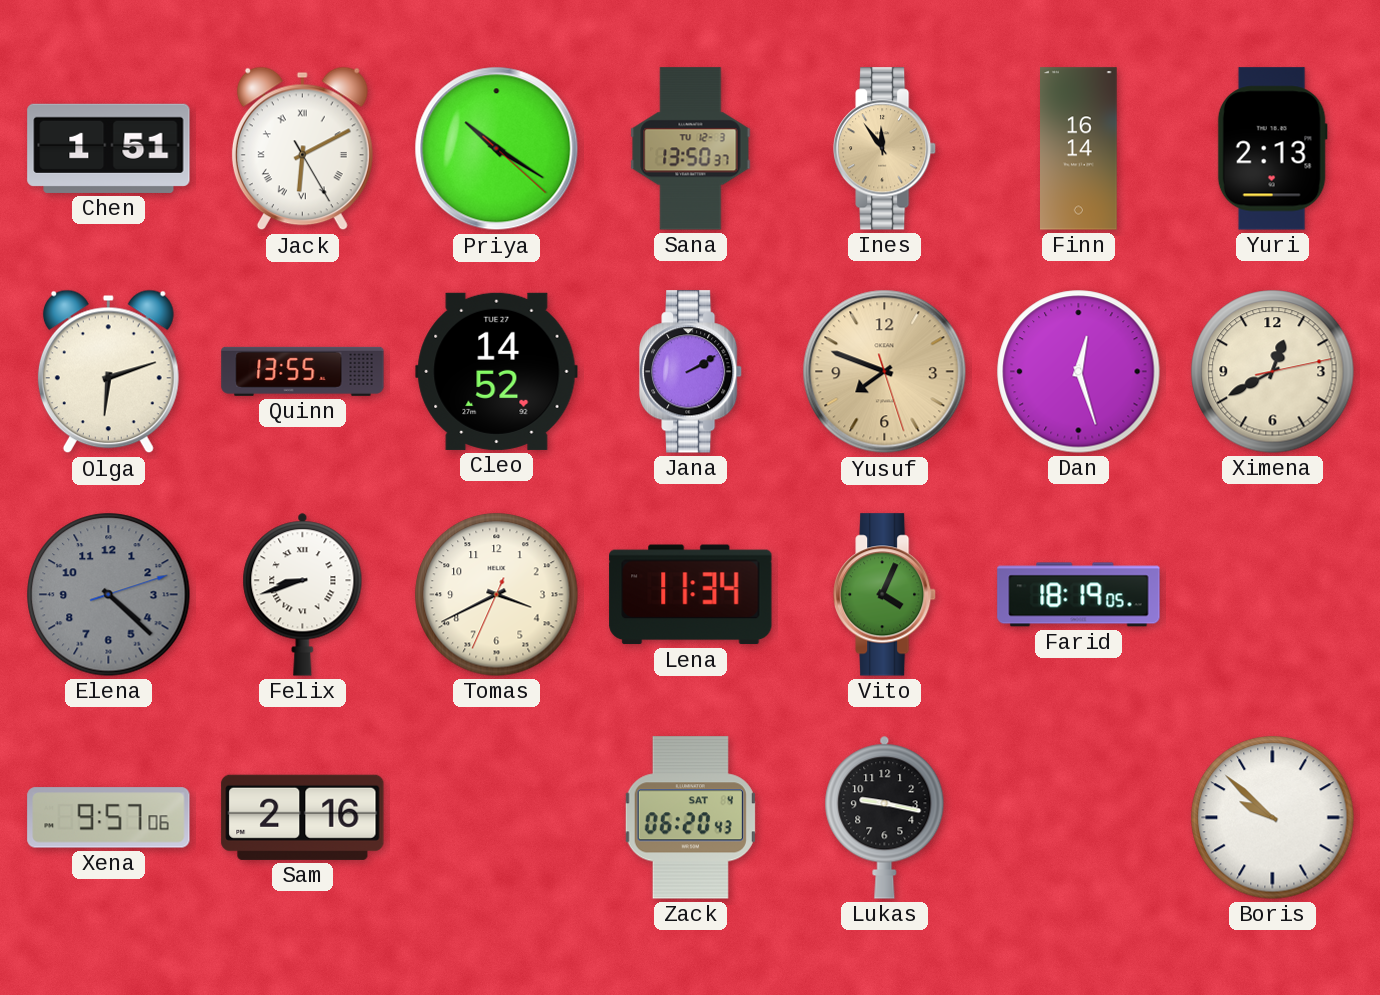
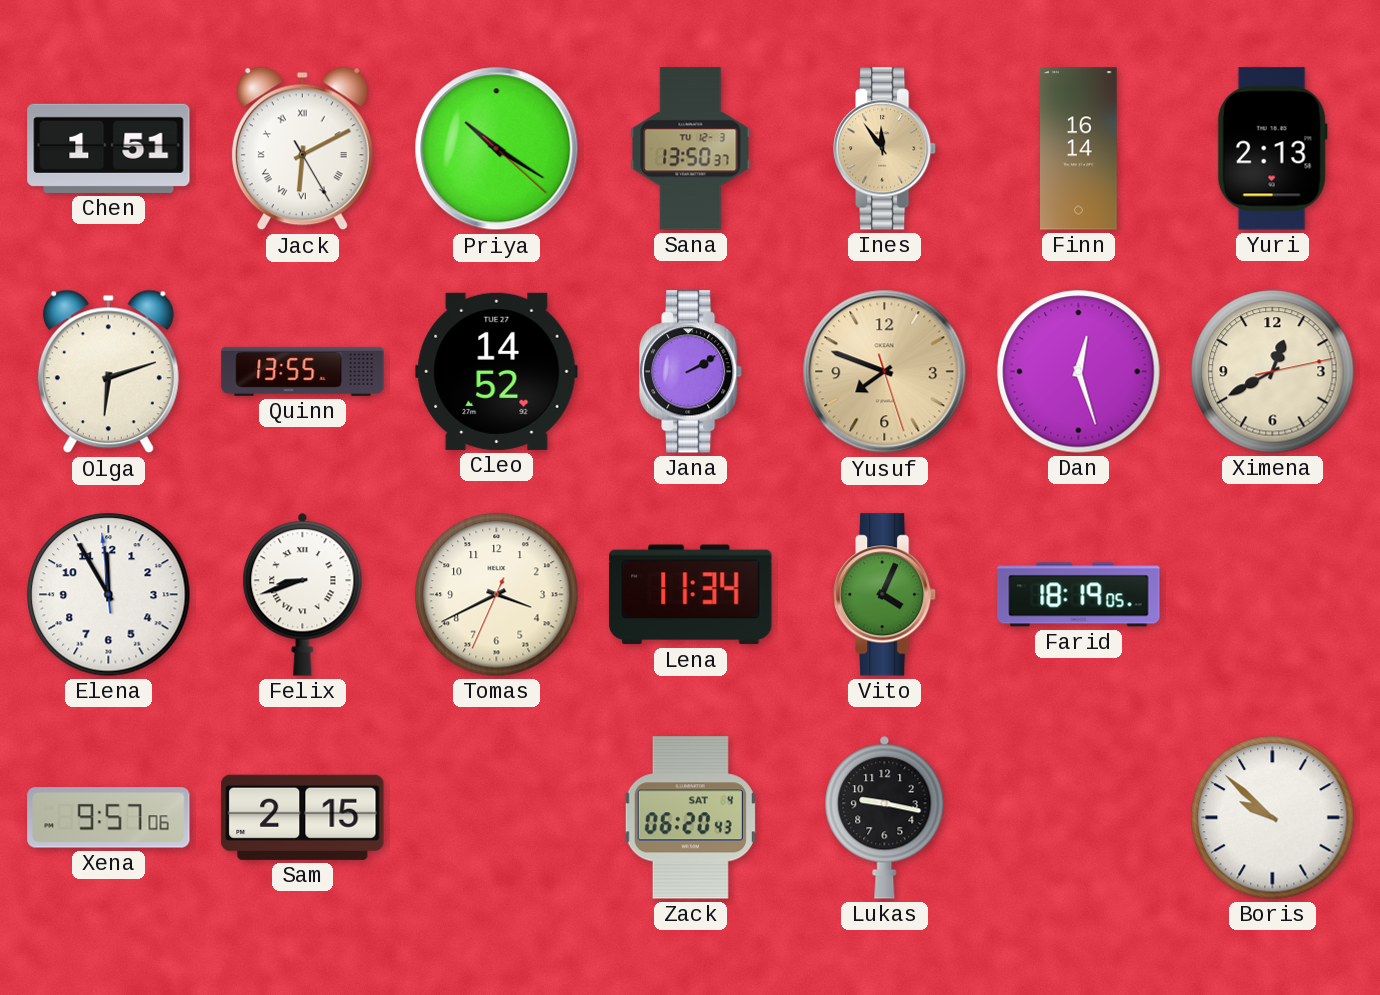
Elena: 4:22 -> 11:54 (109, 595)
Elena dial: grey -> white (109, 595)
Sam: 2:16 -> 2:15 (303, 817)
